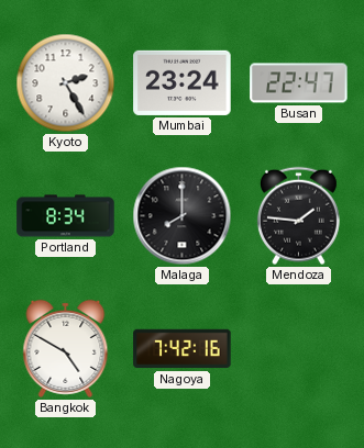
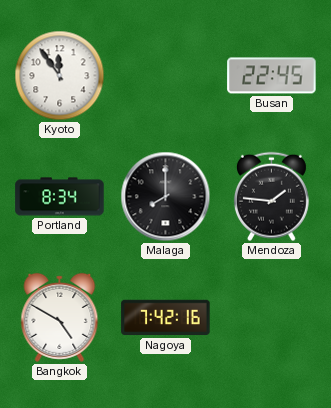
Kyoto: 2:25 -> 11:54 (60, 76)
Mumbai: 23:24 -> none (183, 82)
Busan: 22:47 -> 22:45 (272, 76)
